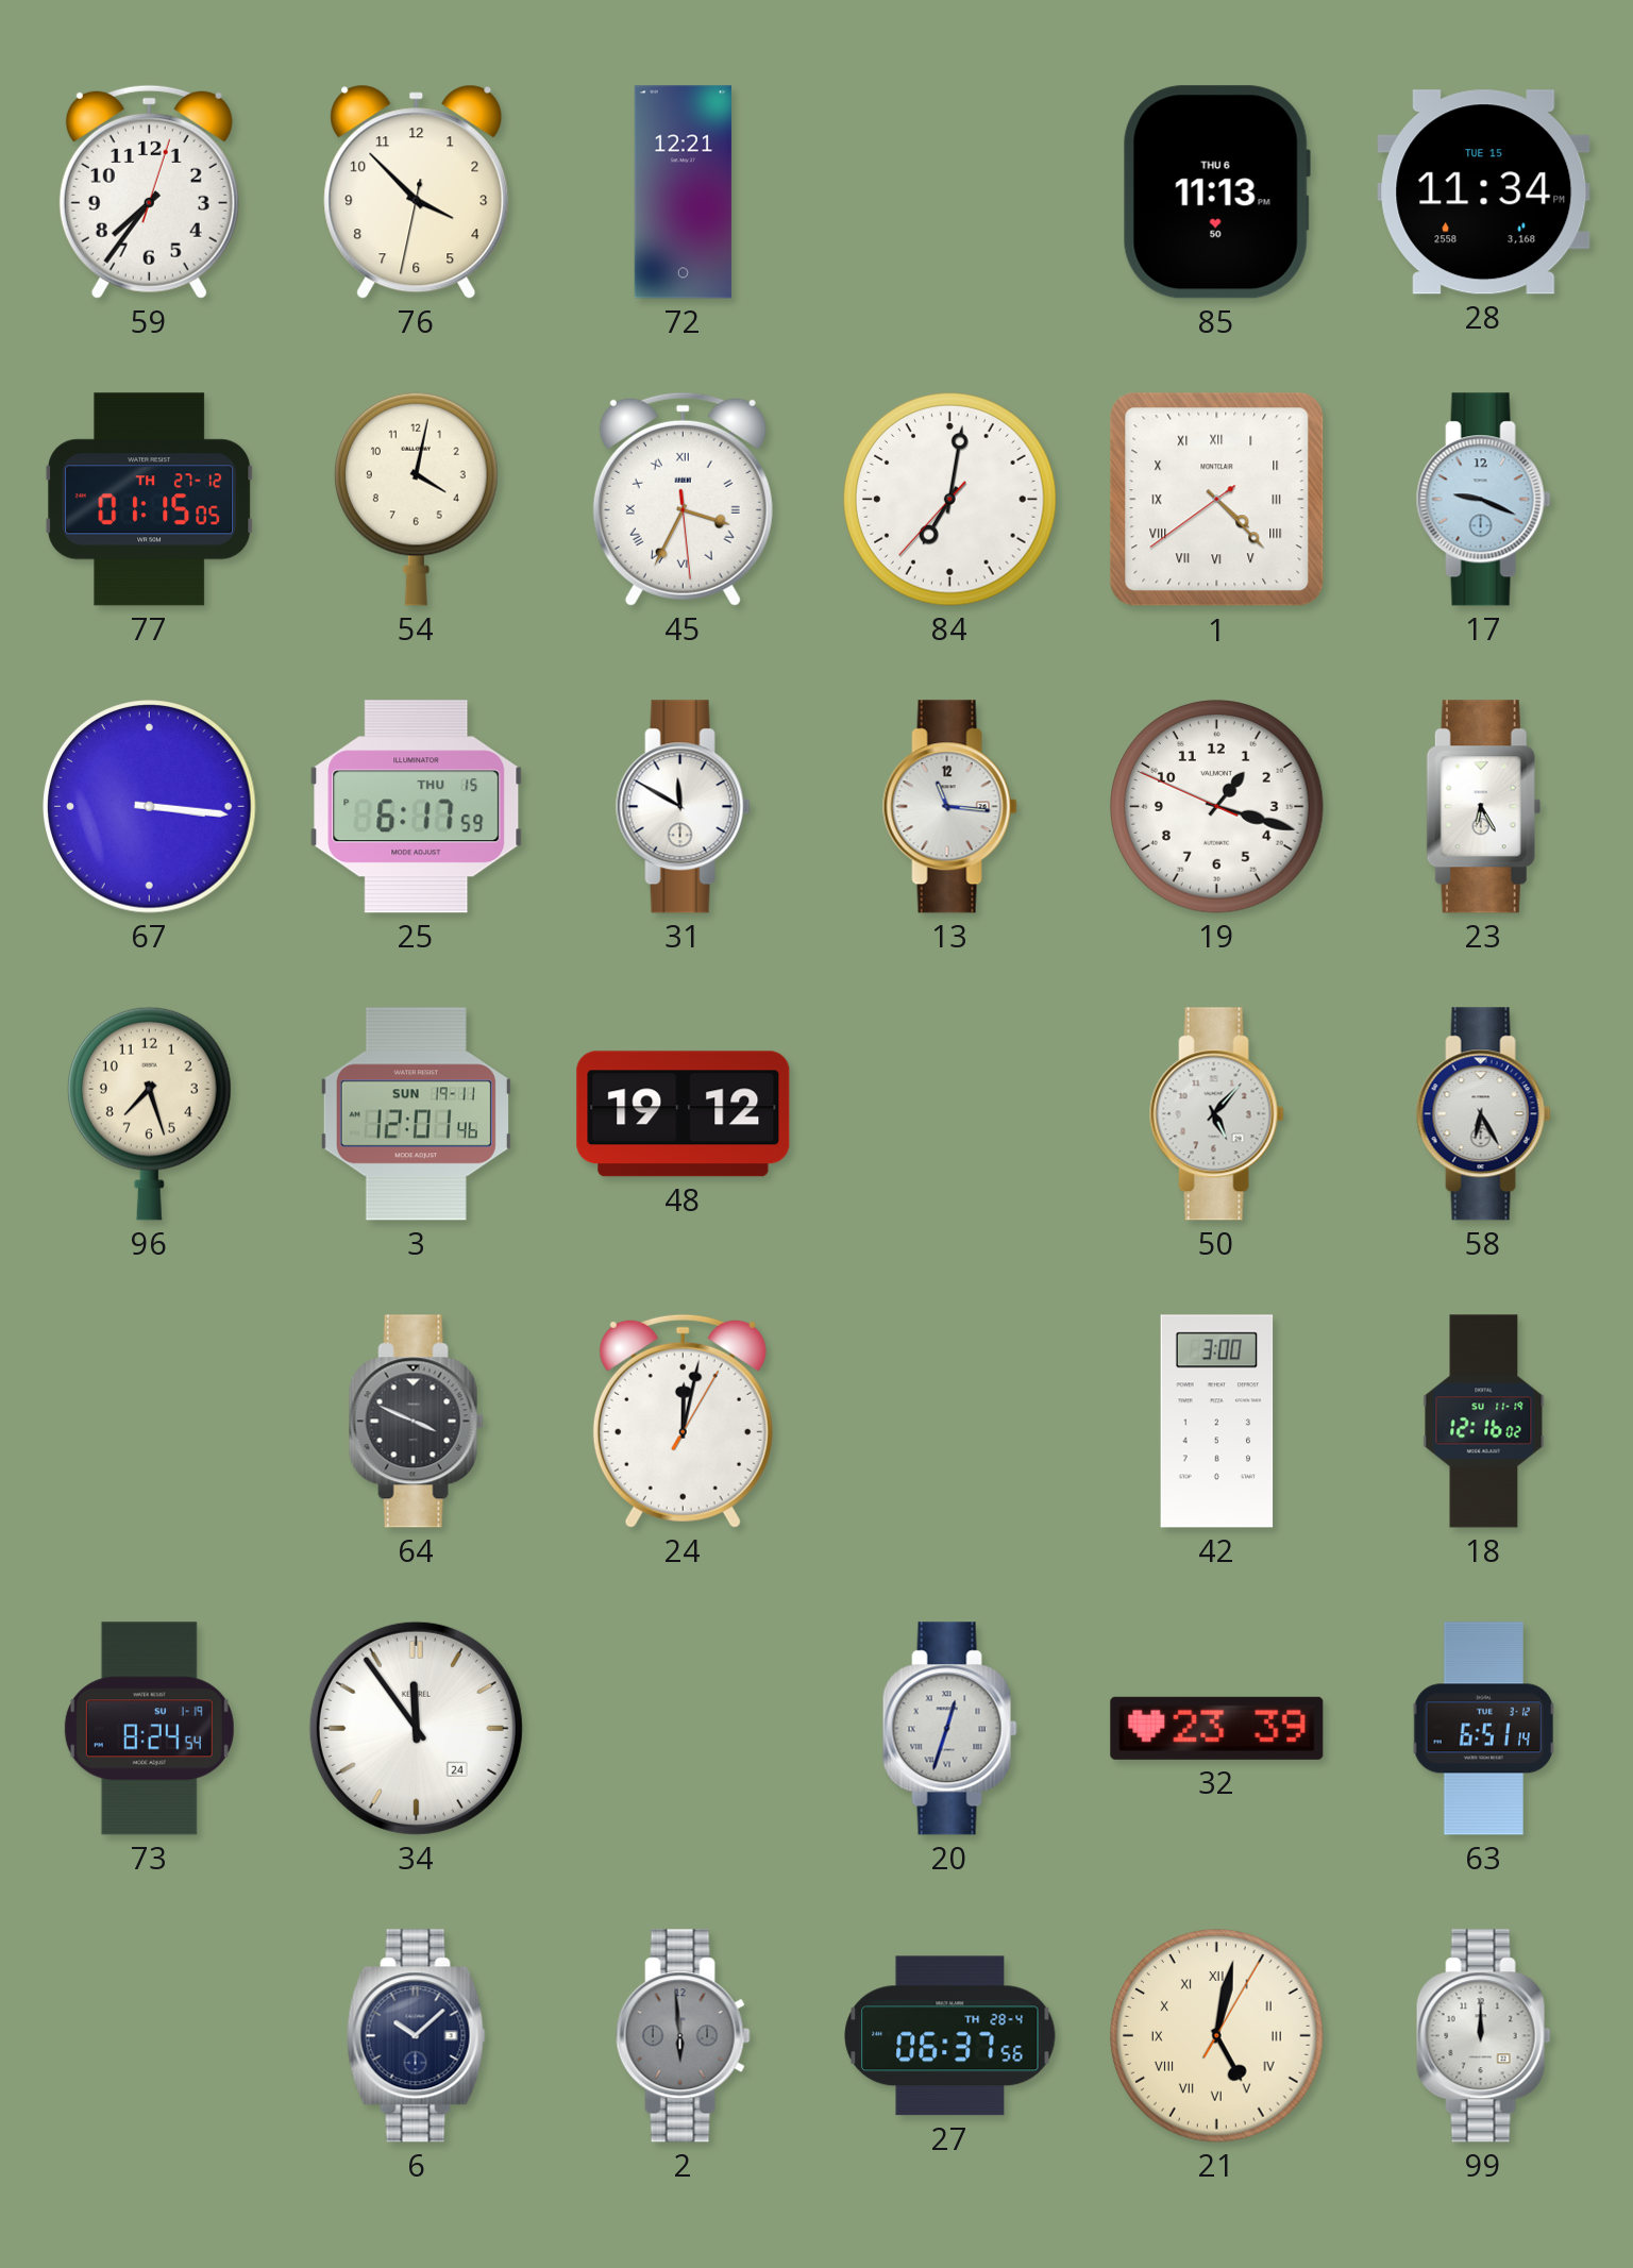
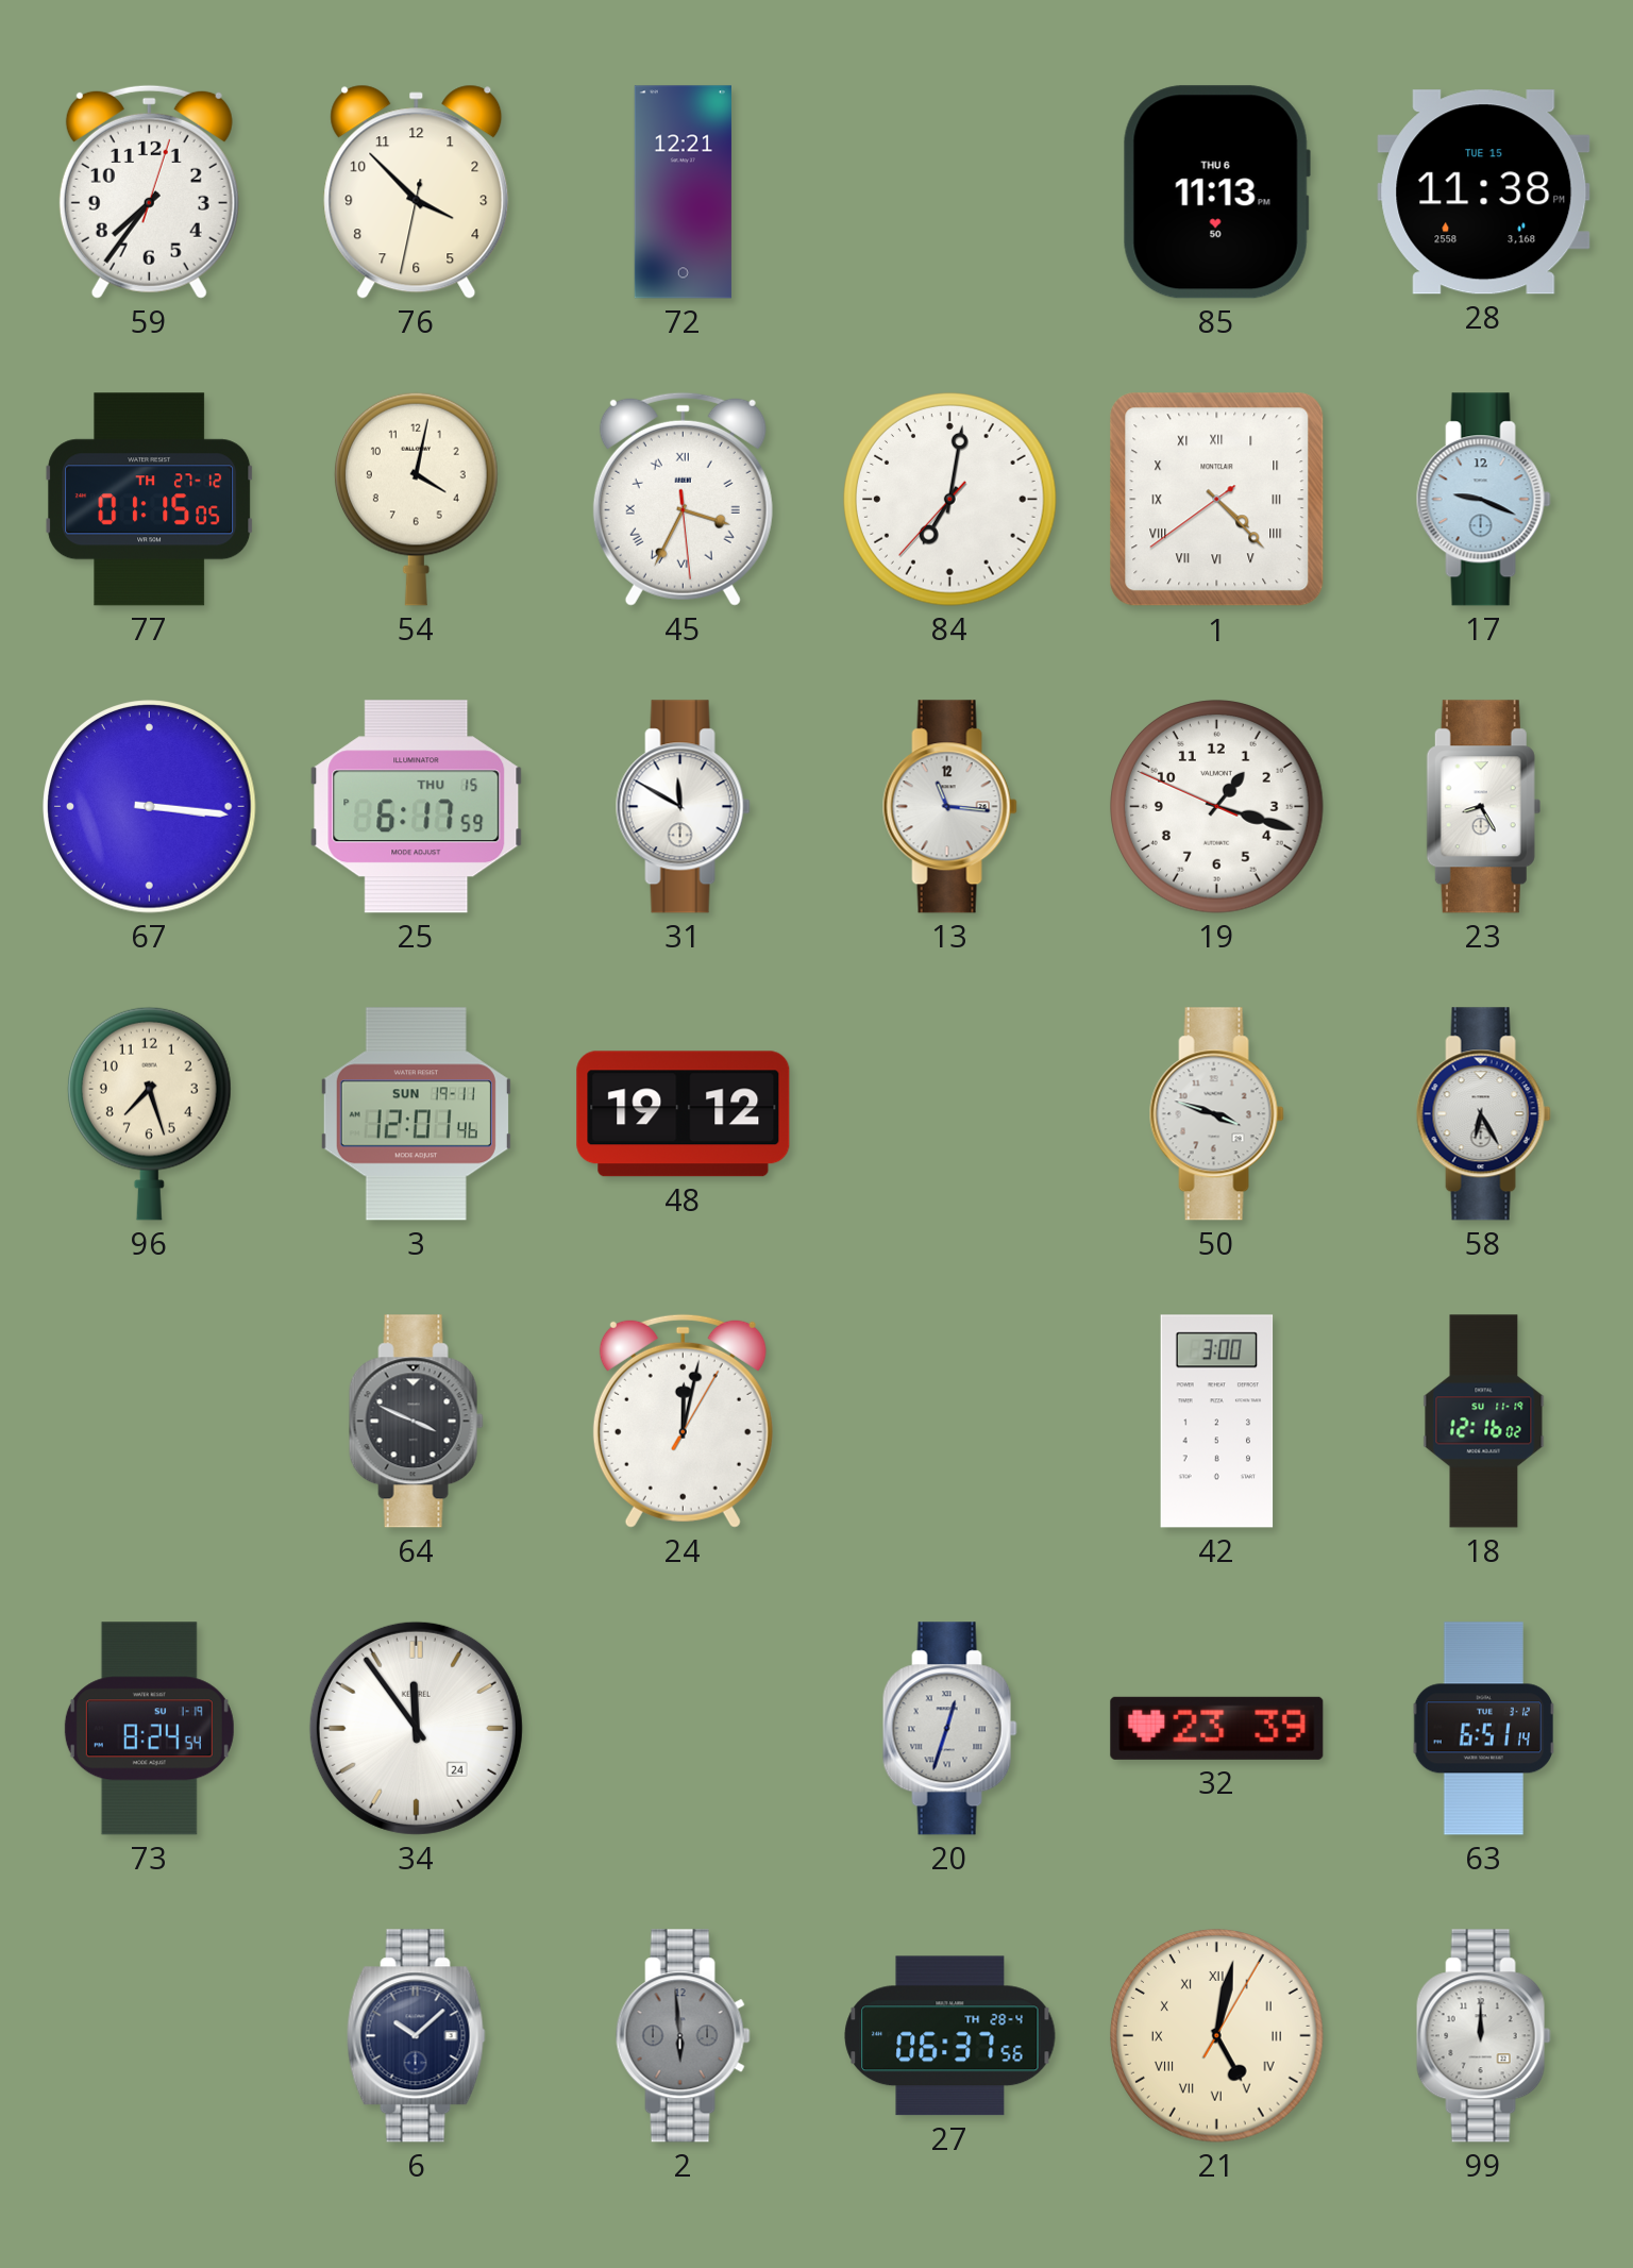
28: 11:34 -> 11:38 (1484, 192)
23: 6:25 -> 8:25 (1483, 807)
50: 5:07 -> 3:48 (1216, 1114)
